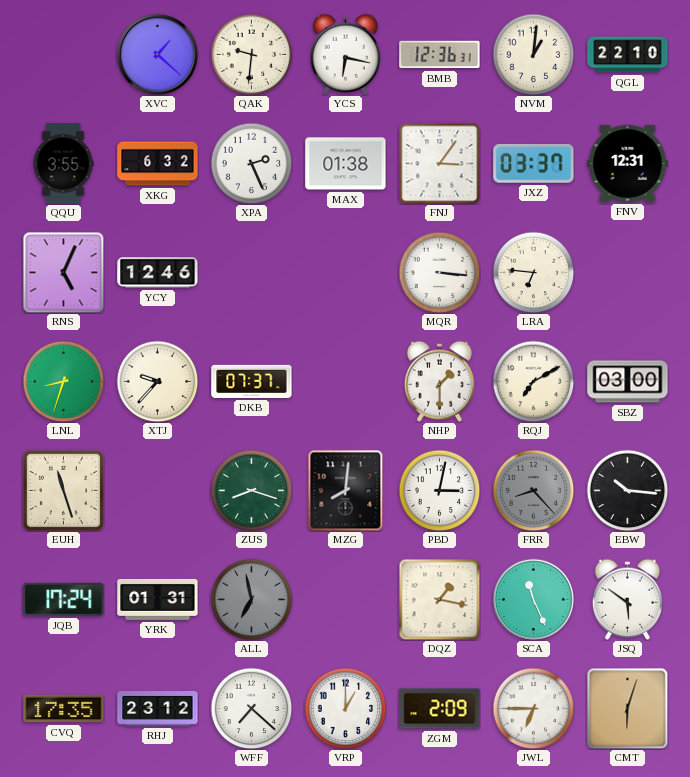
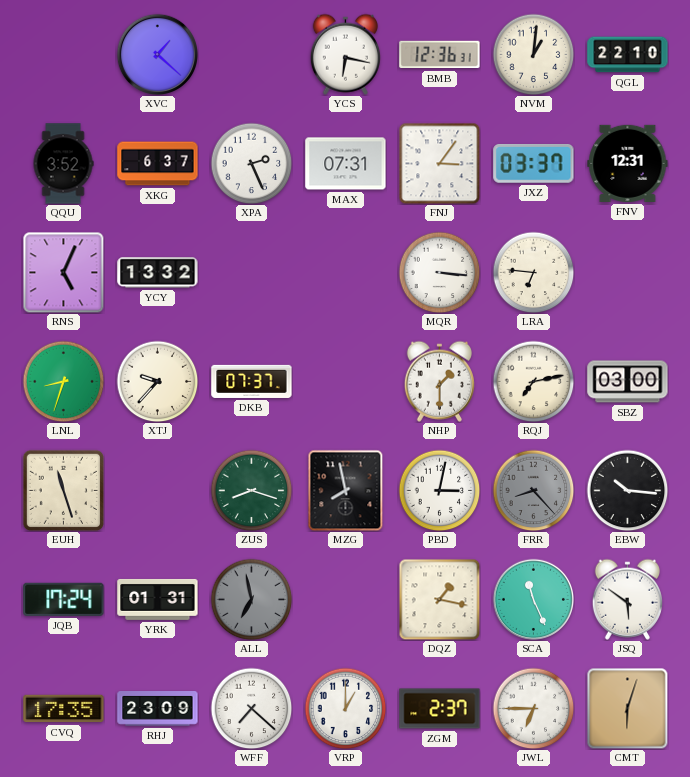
QAK: 9:31 -> none (251, 54)
QQU: 3:55 -> 3:52 (63, 164)
XKG: 6:32 -> 6:37 (158, 164)
MAX: 01:38 -> 07:31 (346, 164)
YCY: 12:46 -> 13:32 (158, 273)
RQJ: 7:10 -> 7:13 (533, 381)
MZG: 8:01 -> 7:58 (346, 490)
RHJ: 23:12 -> 23:09 (158, 709)
ZGM: 2:09 -> 2:37 (440, 709)
